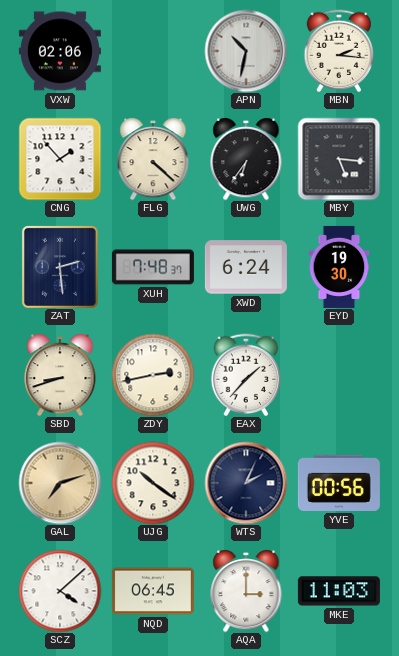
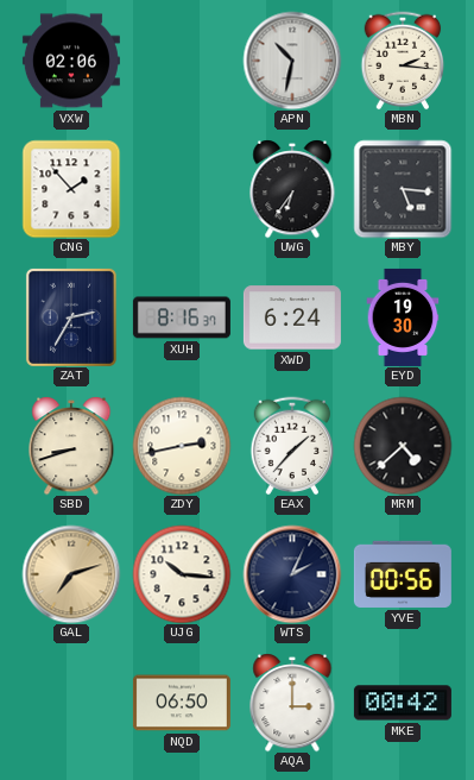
FLG: 4:22 -> none (153, 159)
ZAT: 2:29 -> 2:35 (71, 317)
XUH: 7:48 -> 8:16 (182, 317)
MRM: none -> 4:38 (403, 446)
UJG: 10:21 -> 10:16 (182, 574)
SCZ: 4:08 -> none (60, 591)
NQD: 06:45 -> 06:50 (182, 703)
MKE: 11:03 -> 00:42 (403, 703)
